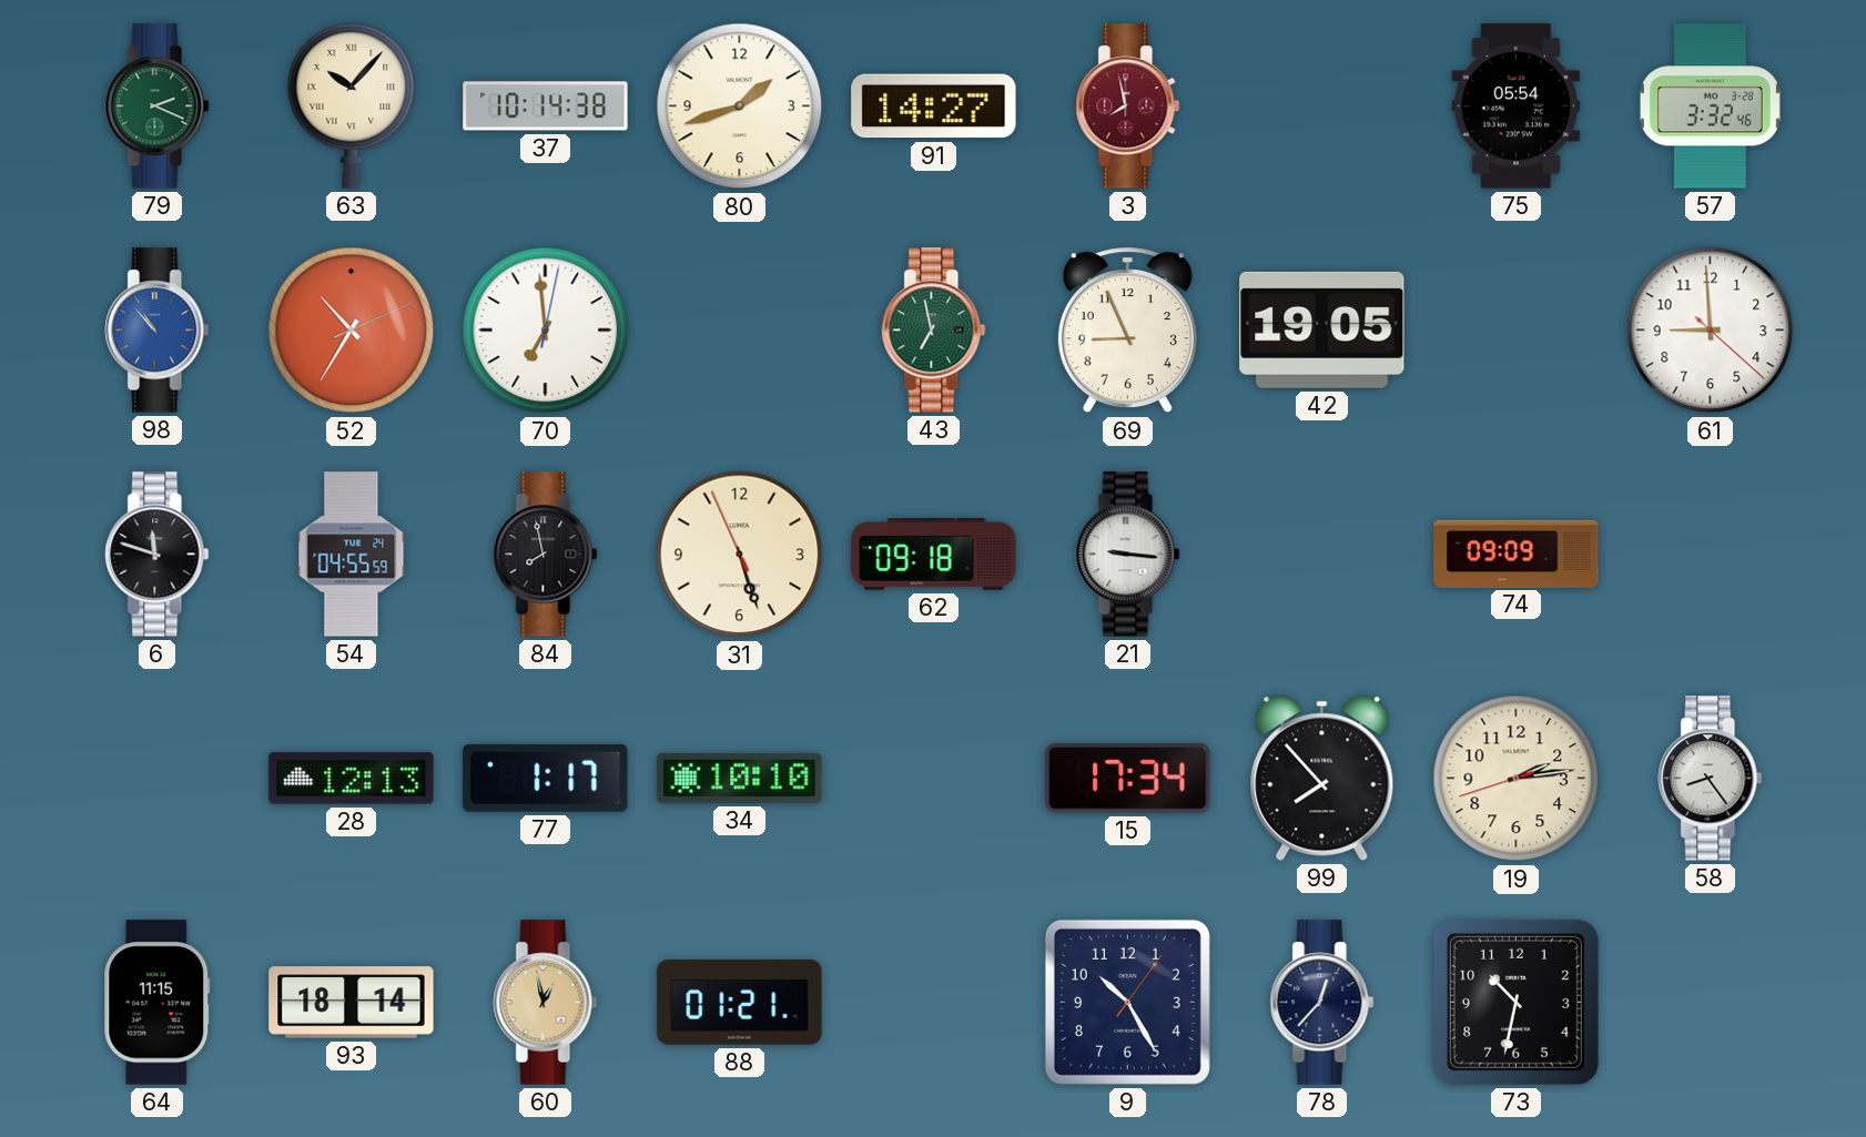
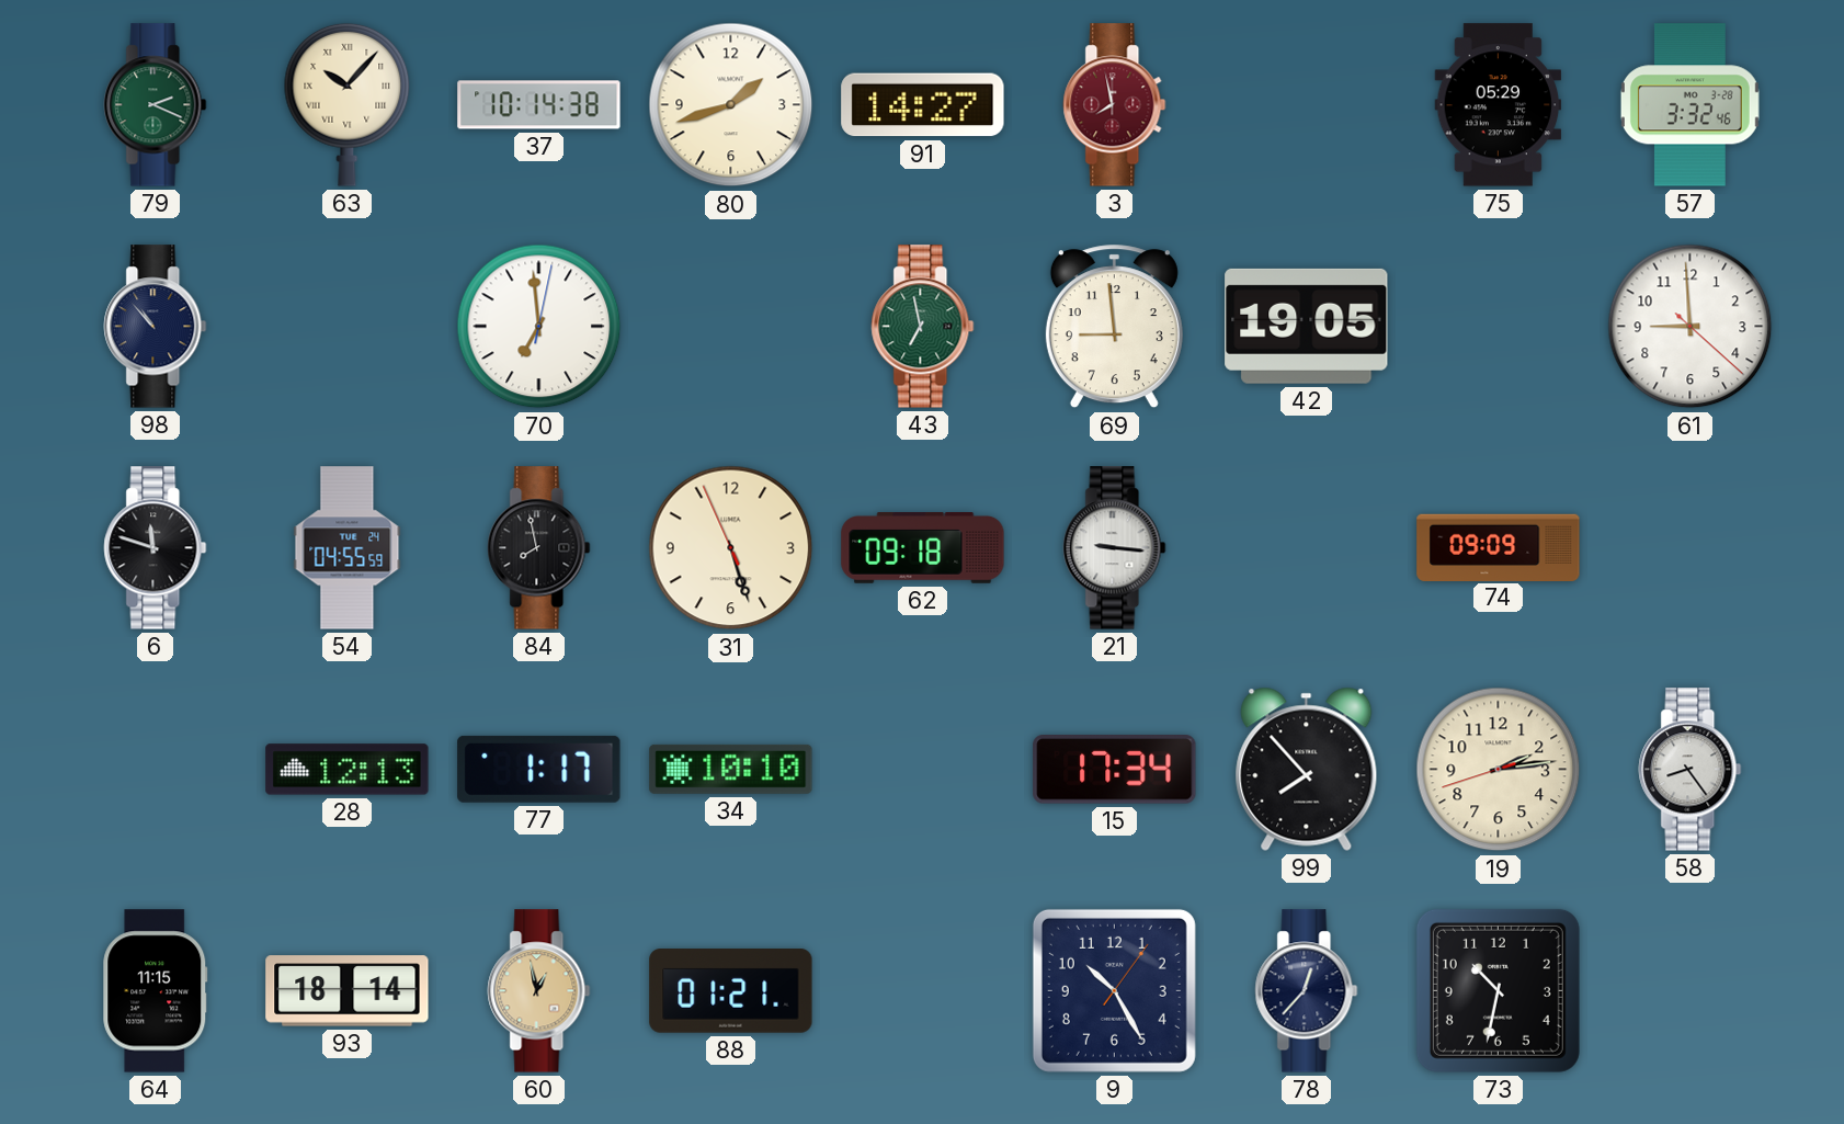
75: 05:54 -> 05:29 (1499, 105)
98 dial: blue -> navy (156, 327)
52: 10:35 -> none (352, 331)
69: 8:56 -> 8:59 (1114, 327)
